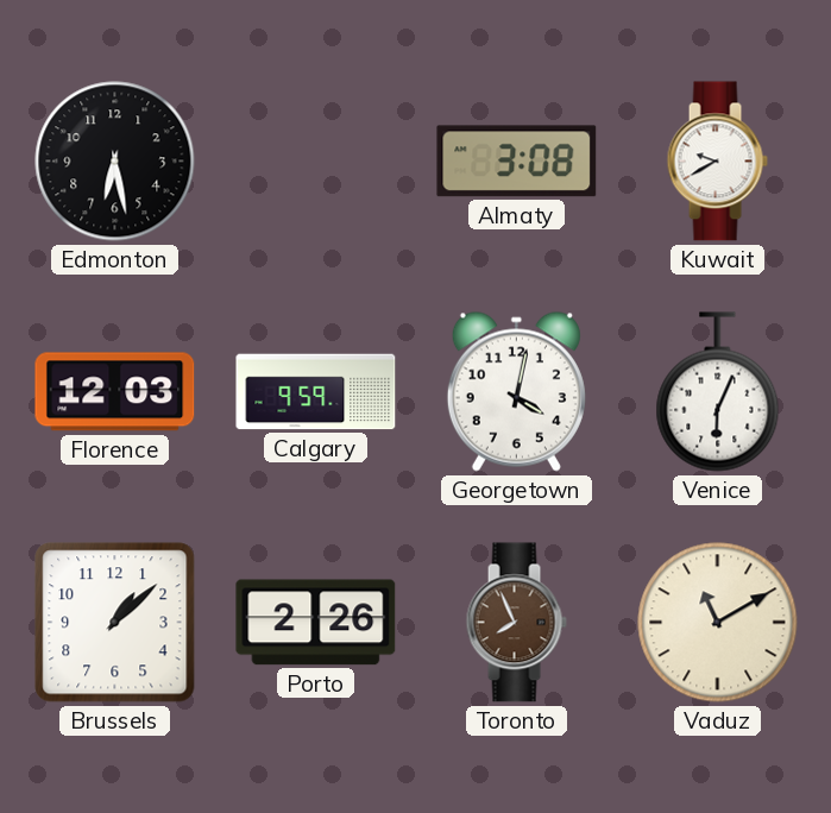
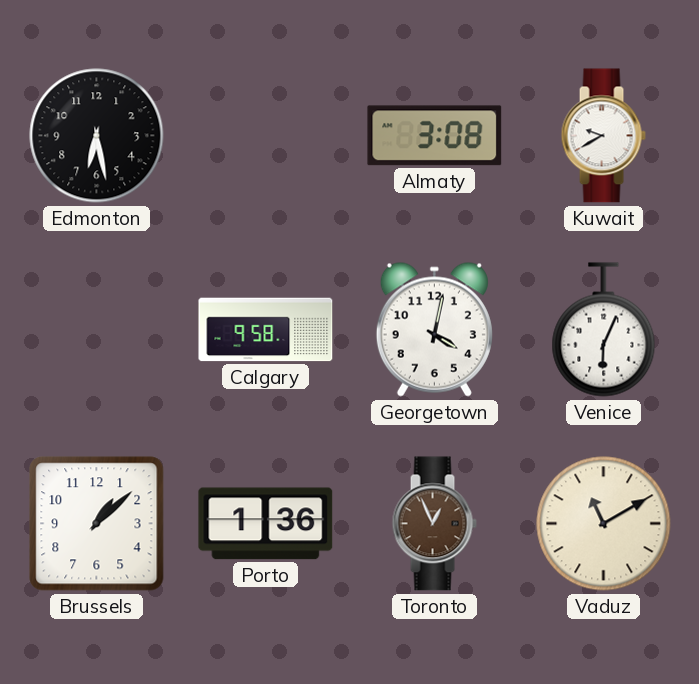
Florence: 12:03 -> none (115, 392)
Calgary: 9:59 -> 9:58 (266, 330)
Porto: 2:26 -> 1:36 (266, 524)
Toronto: 7:56 -> 12:56 (434, 524)
